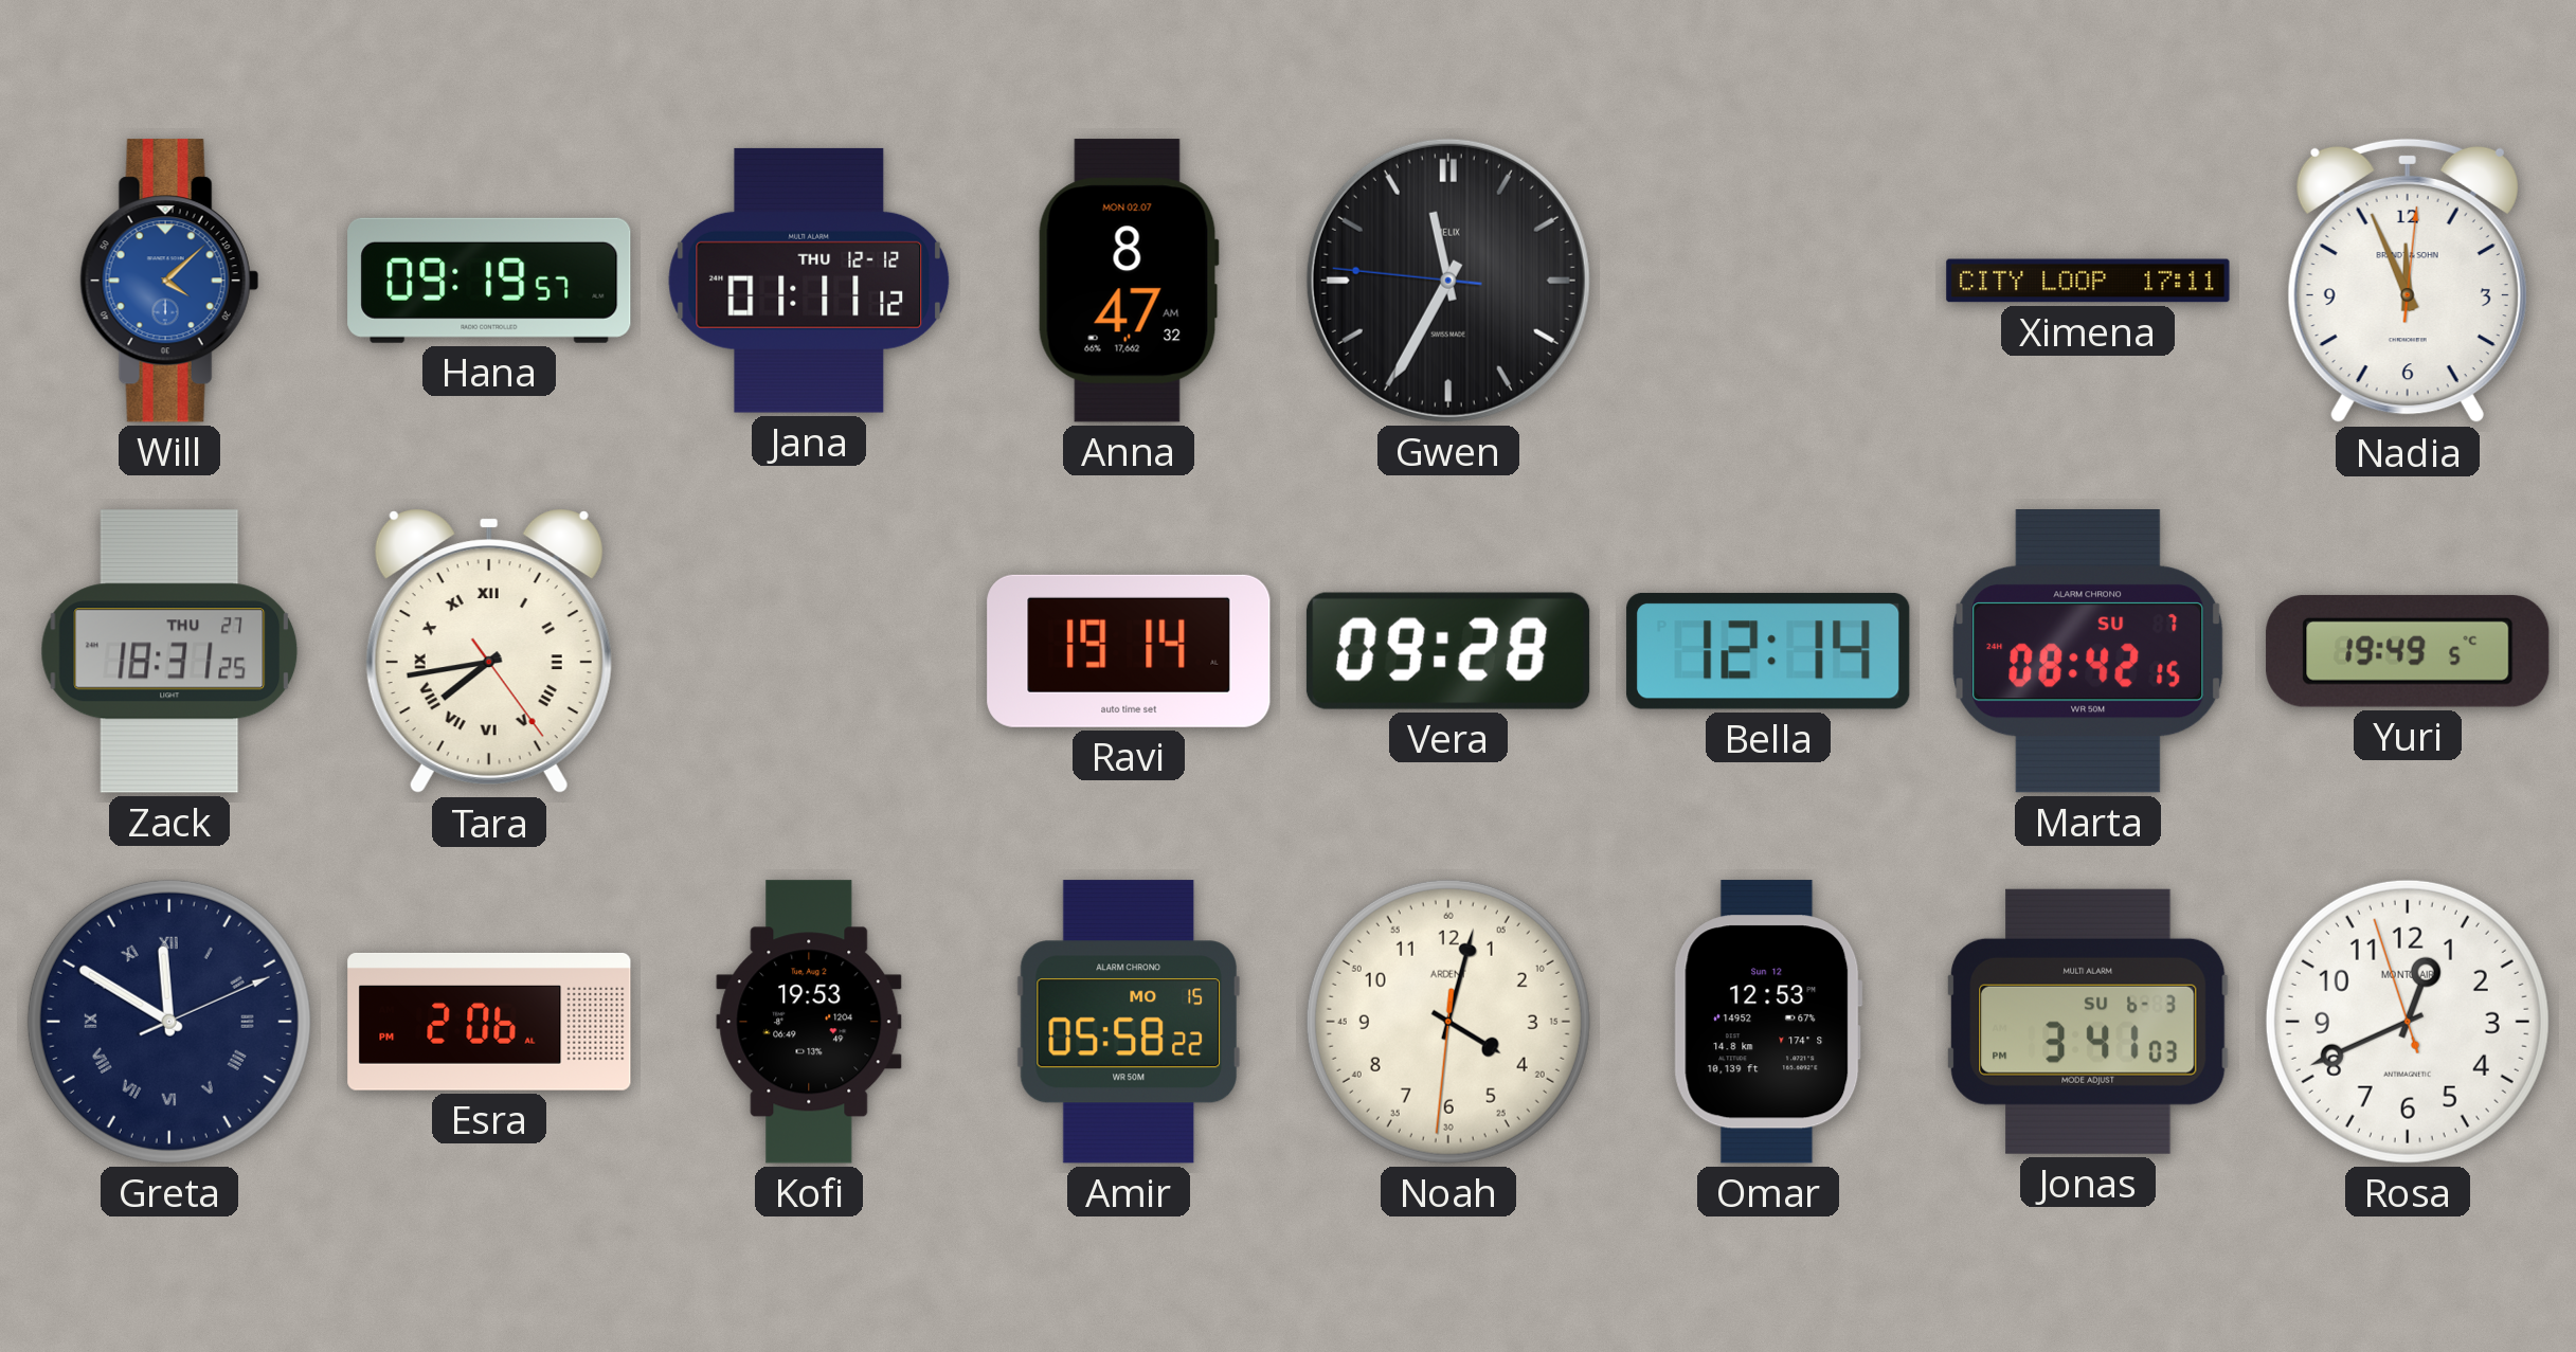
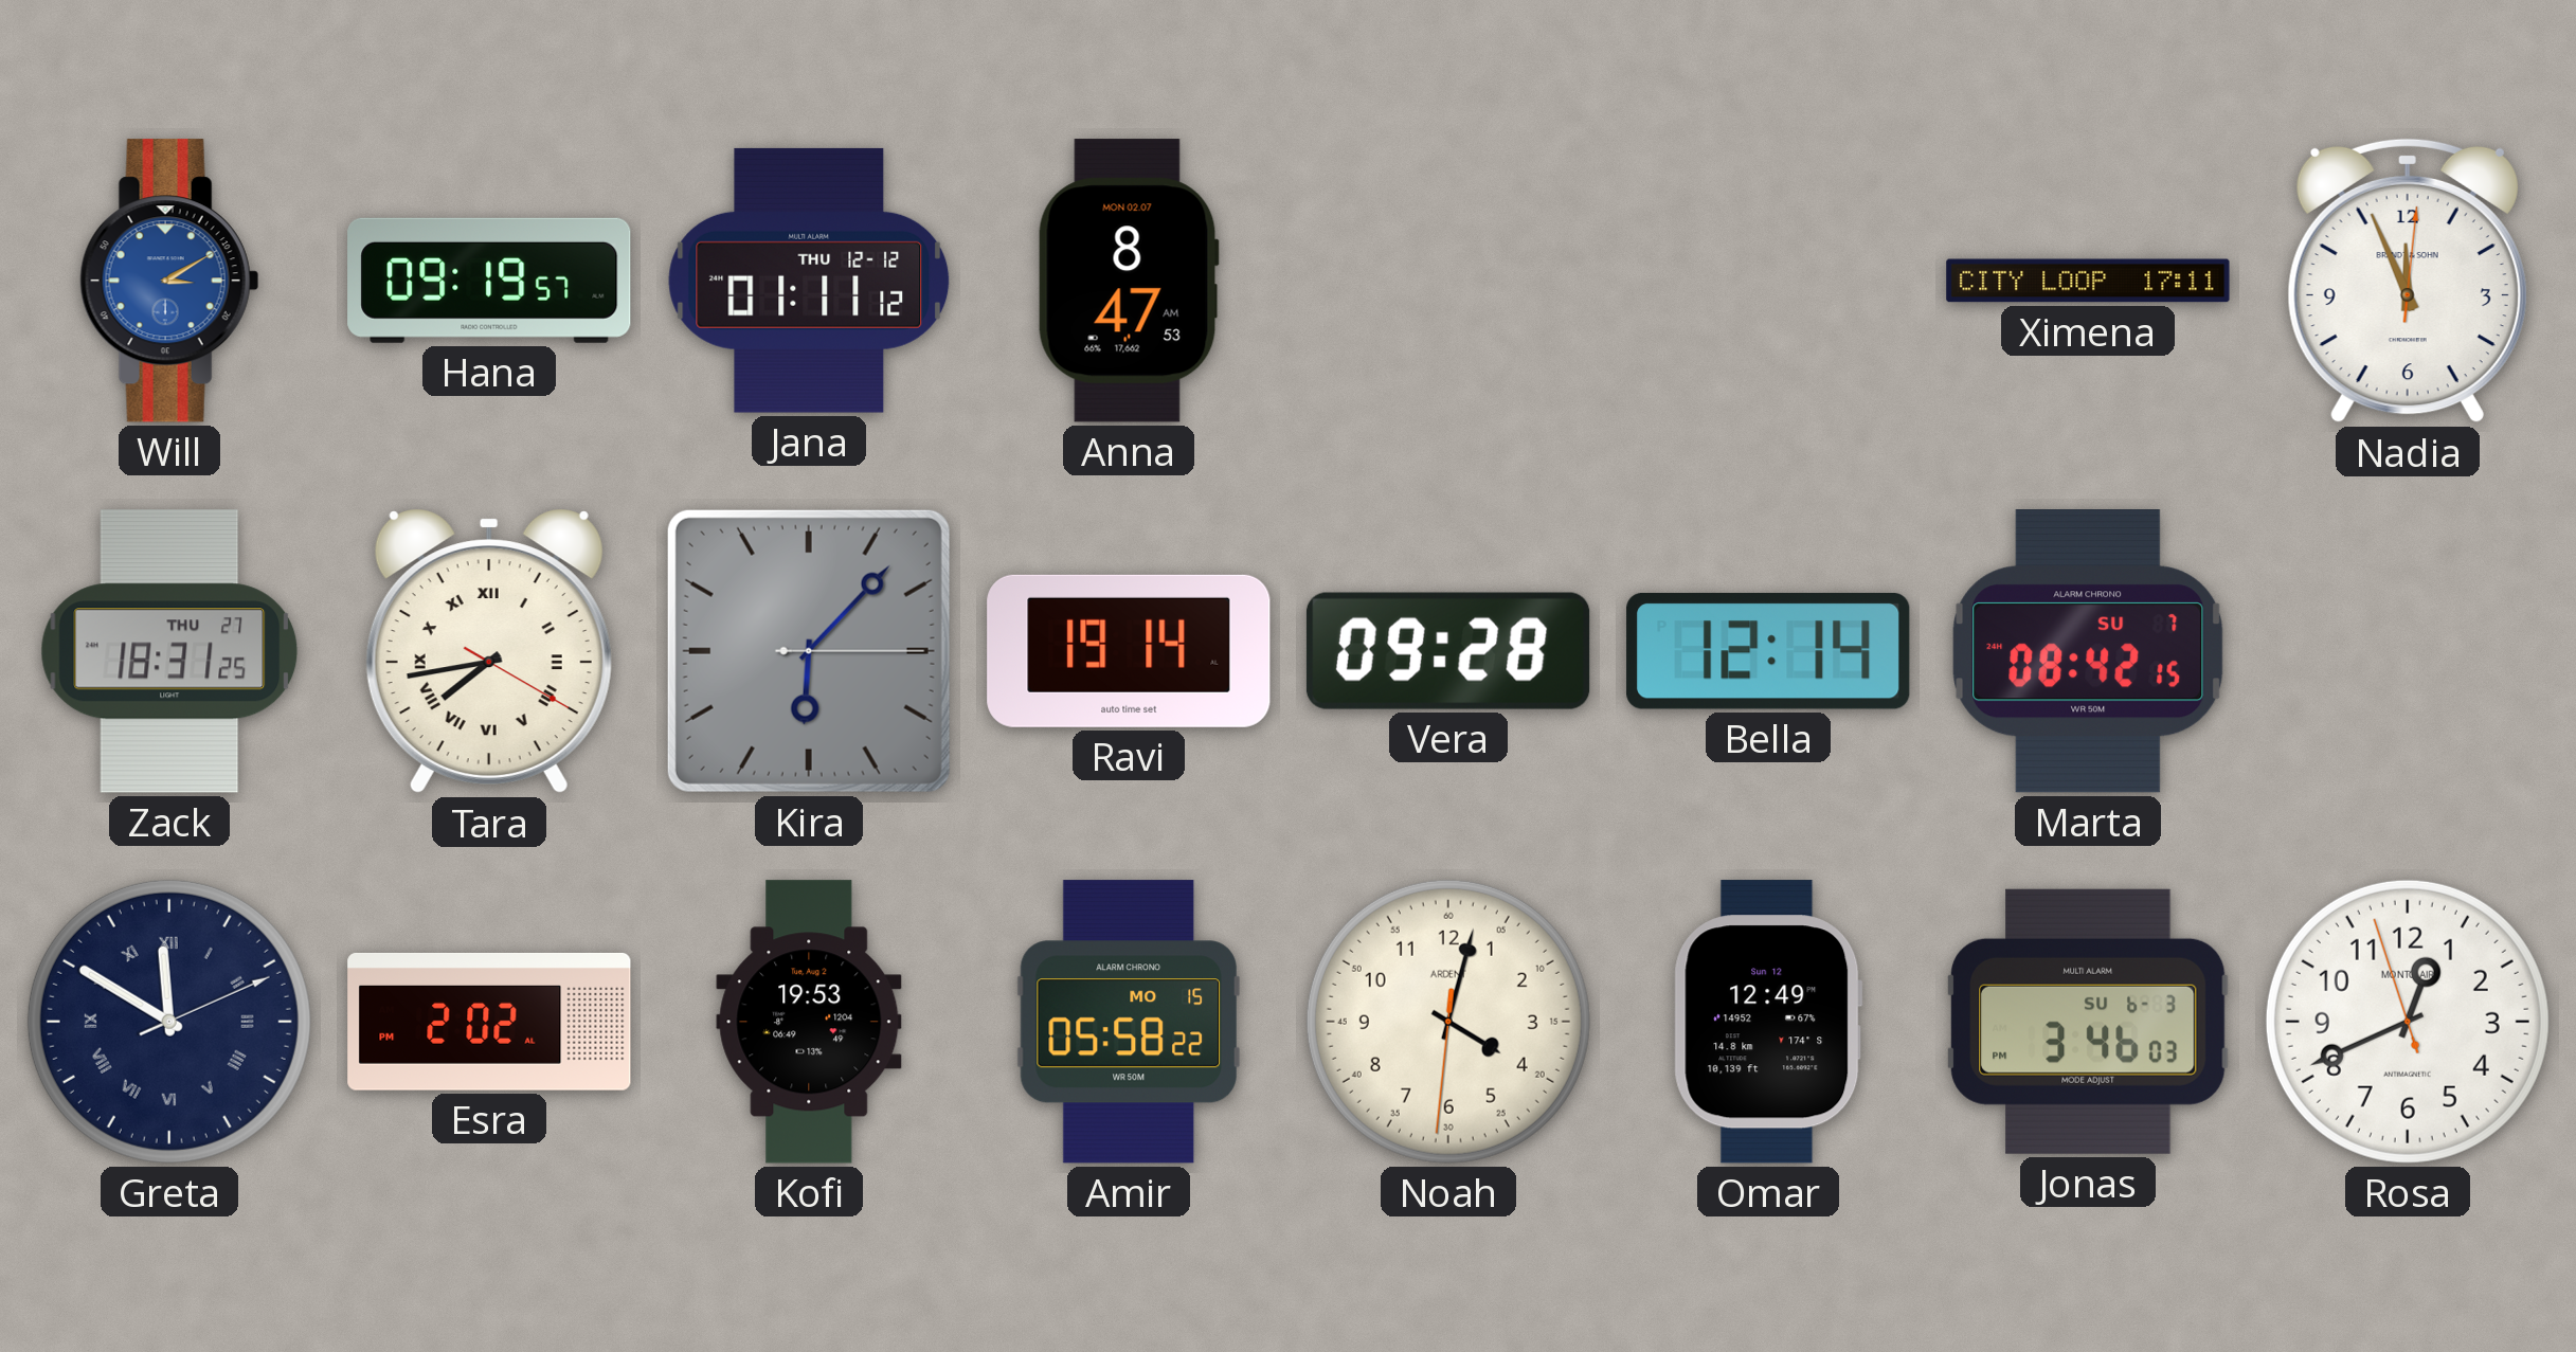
Will: 4:08 -> 3:10 (169, 281)
Anna: 8:47:32 AM -> 8:47:53 AM (1129, 281)
Gwen: 11:34 -> none (1448, 281)
Tara: 7:43:24 -> 7:43:20 (489, 651)
Kira: none -> 6:07 (809, 651)
Yuri: 19:49 -> none (2408, 651)
Esra: 2:06 -> 2:02 (489, 1022)
Omar: 12:53 -> 12:49 (1768, 1022)
Jonas: 3:41 -> 3:46 (2088, 1022)
